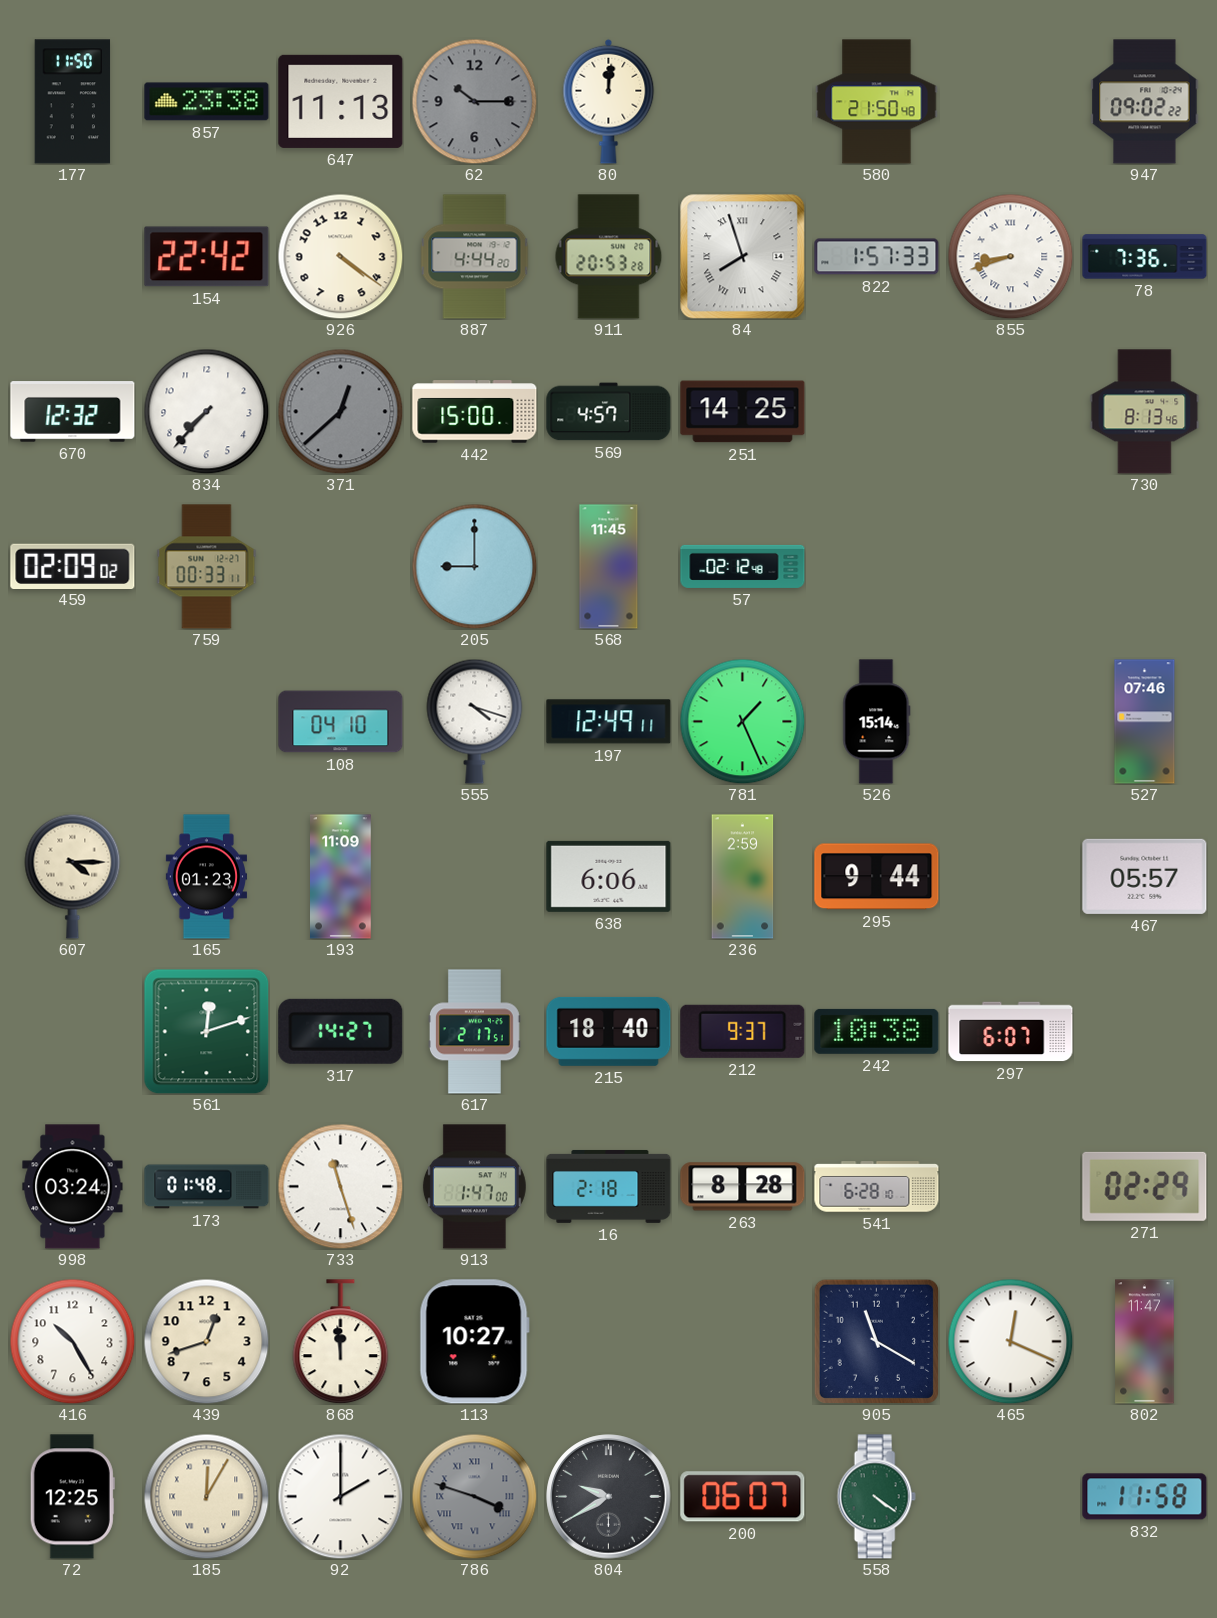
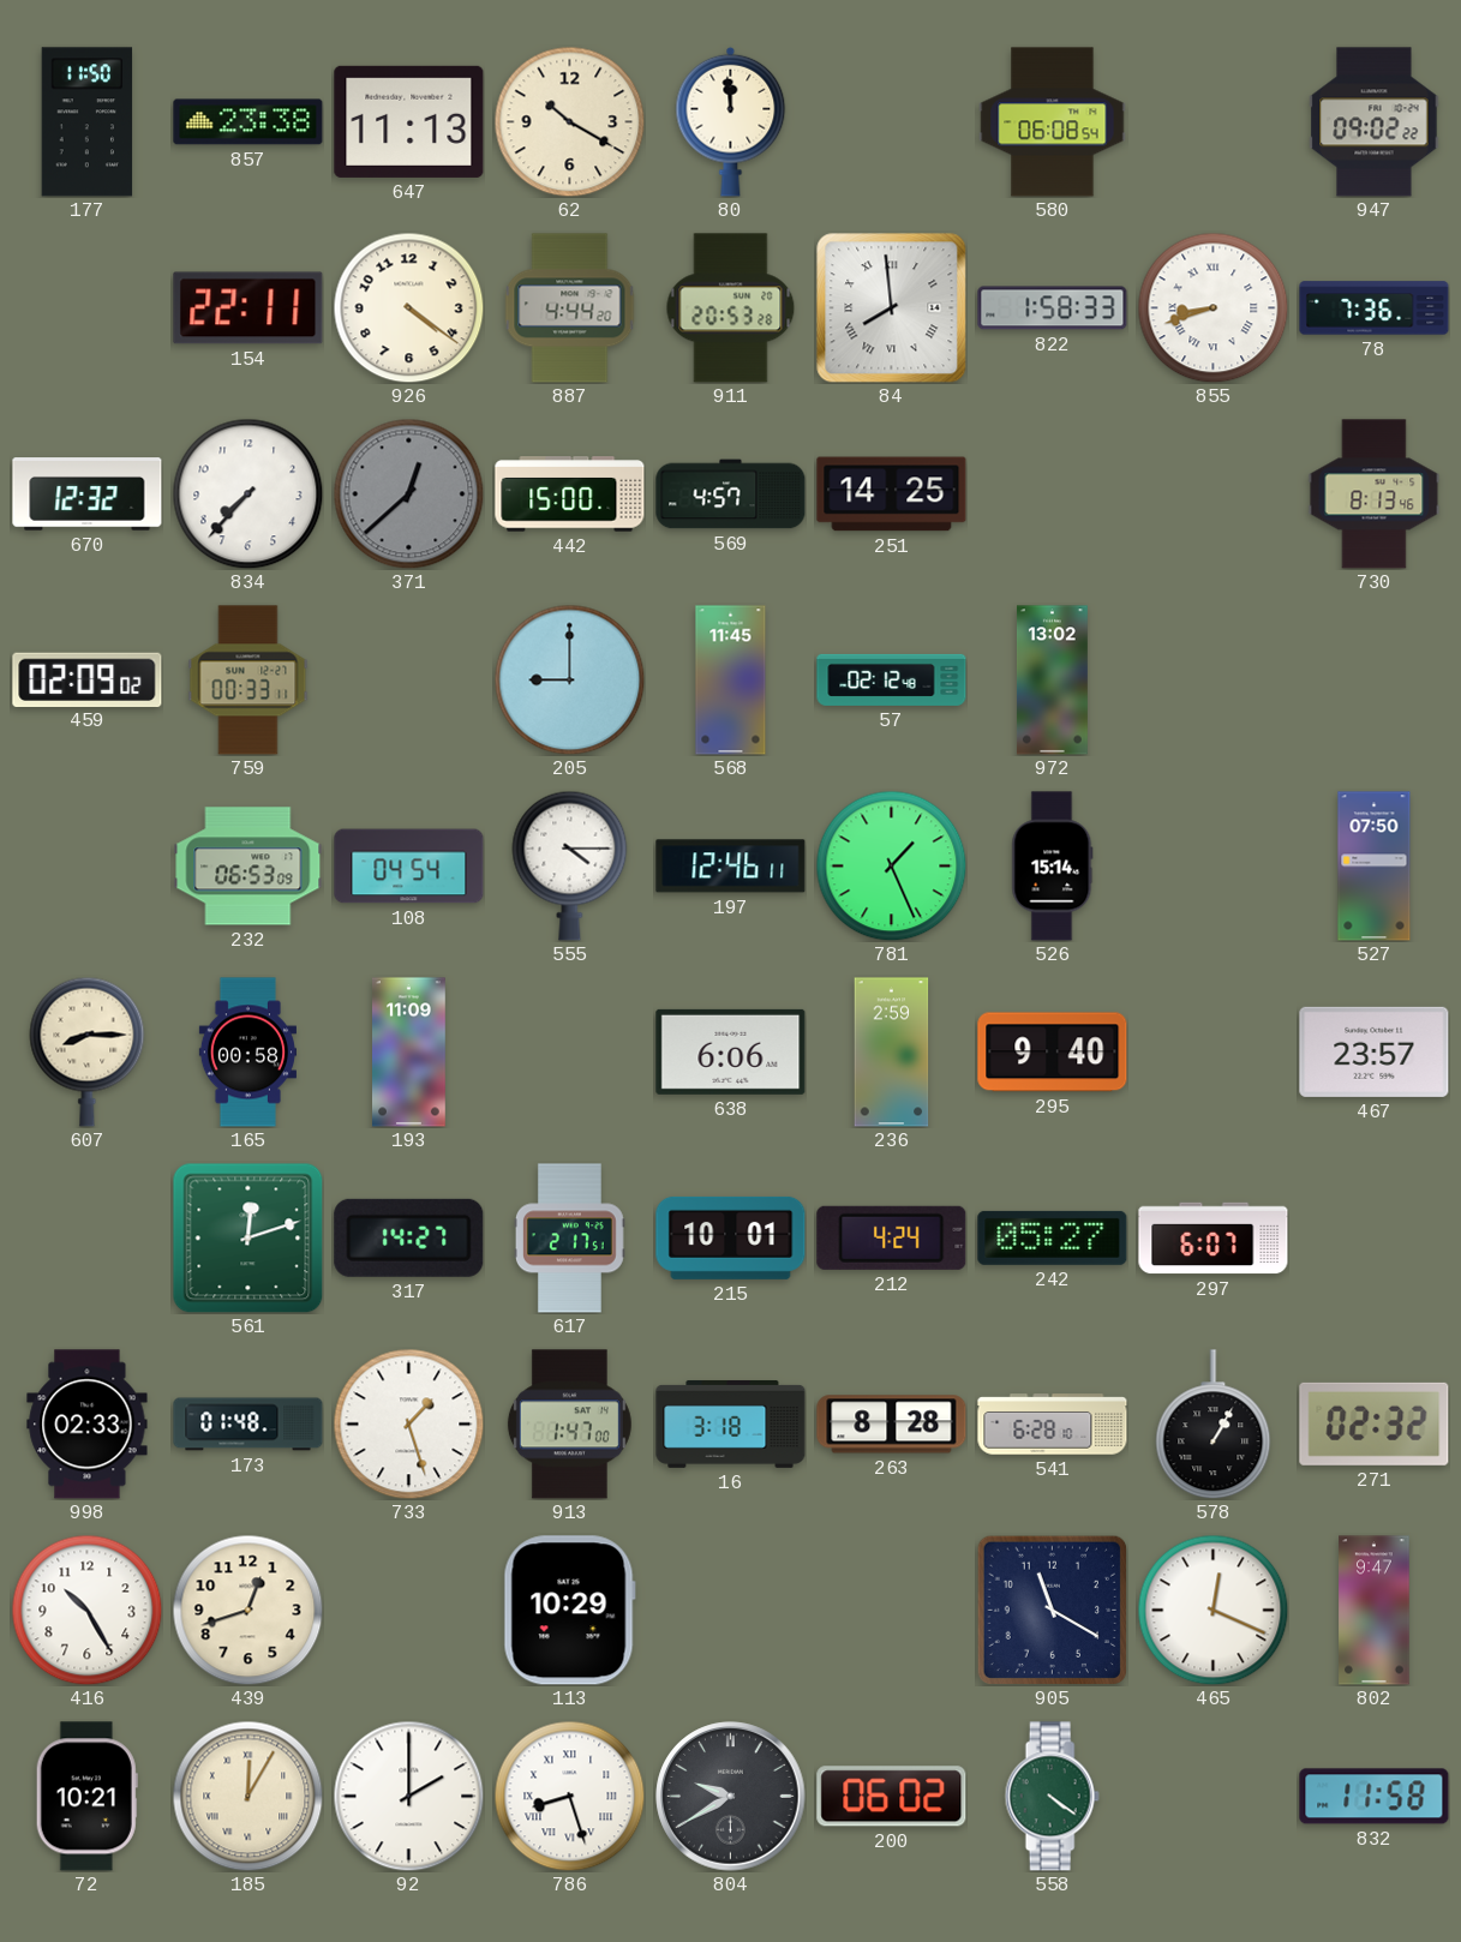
62: 10:15 -> 10:20 (569, 121)
62 dial: grey -> cream (569, 121)
80: 12:01 -> 11:59 (731, 121)
580: 21:50 -> 06:08 (1053, 122)
154: 22:42 -> 22:11 (249, 308)
84: 7:57 -> 7:59 (891, 307)
822: 1:57 -> 1:58 (1053, 308)
972: none -> 13:02 (1052, 681)
232: none -> 06:53 (249, 867)
108: 04:10 -> 04:54 (409, 867)
555: 4:18 -> 4:15 (570, 865)
197: 12:49 -> 12:46 (731, 867)
527: 07:46 -> 07:50 (1375, 867)
607: 4:15 -> 8:15 (88, 1051)
165: 01:23 -> 00:58 (247, 1053)
295: 9:44 -> 9:40 (1053, 1053)
467: 05:57 -> 23:57 (1375, 1051)
215: 18:40 -> 10:01 (731, 1237)
212: 9:37 -> 4:24 (892, 1237)
242: 10:38 -> 05:27 (1053, 1237)
998: 03:24 -> 02:33 (88, 1425)
733: 11:27 -> 1:27 (408, 1423)
16: 2:18 -> 3:18 (731, 1423)
578: none -> 1:05 (1214, 1425)
271: 02:29 -> 02:32 (1375, 1423)
868: 11:59 -> none (341, 1342)
113: 10:27 -> 10:29 (569, 1611)
802: 11:47 -> 9:47 (1375, 1611)
72: 12:25 -> 10:21 (86, 1797)
786: 3:48 -> 8:27 (569, 1796)
786 dial: grey -> white (569, 1796)
200: 06:07 -> 06:02 (892, 1797)
